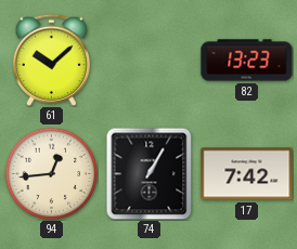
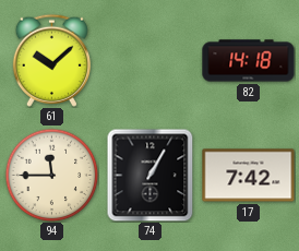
82: 13:23 -> 14:18 (249, 61)
94: 12:44 -> 11:45 (51, 175)
